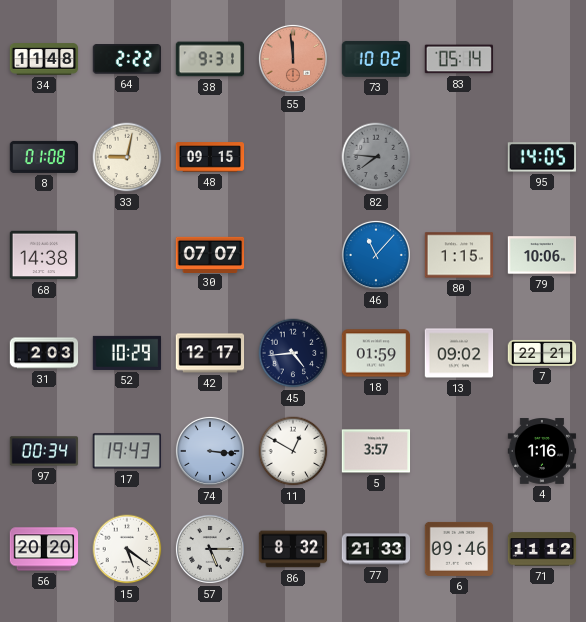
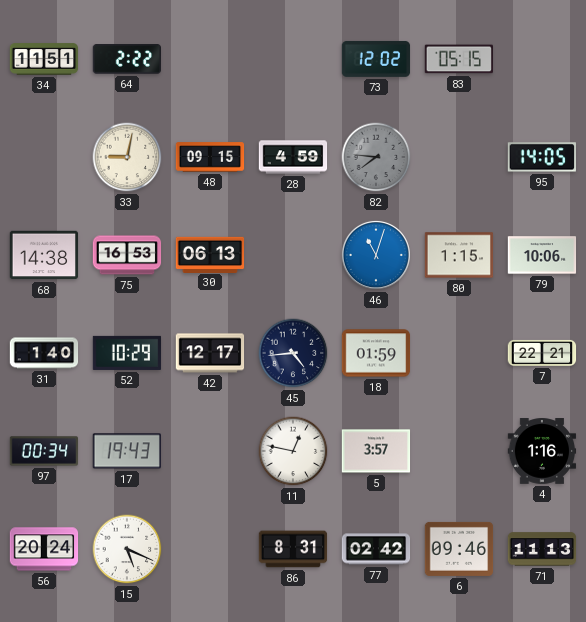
34: 11:48 -> 11:51 (44, 59)
38: 9:31 -> none (210, 59)
55: 11:59 -> none (293, 59)
73: 10:02 -> 12:02 (376, 59)
83: 05:14 -> 05:15 (458, 59)
8: 01:08 -> none (44, 157)
28: none -> 4:59 (293, 157)
75: none -> 16:53 (127, 255)
30: 07:07 -> 06:13 (210, 254)
46: 11:07 -> 11:03 (376, 255)
31: 2:03 -> 1:40 (44, 353)
13: 09:02 -> none (459, 353)
74: 3:16 -> none (210, 451)
11: 12:50 -> 12:47 (293, 451)
56: 20:20 -> 20:24 (44, 549)
15: 5:21 -> 5:19 (127, 549)
57: 5:15 -> none (210, 549)
86: 8:32 -> 8:31 (293, 549)
77: 21:33 -> 02:42 (376, 549)
71: 11:12 -> 11:13 (542, 549)
